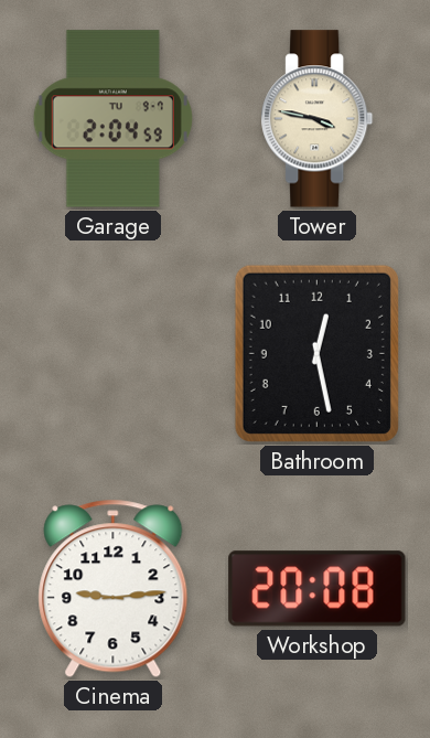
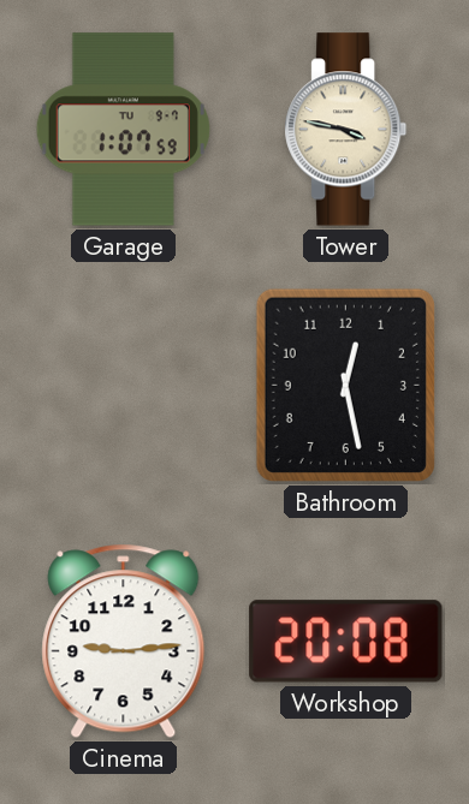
Garage: 2:04 -> 1:07 (123, 130)
